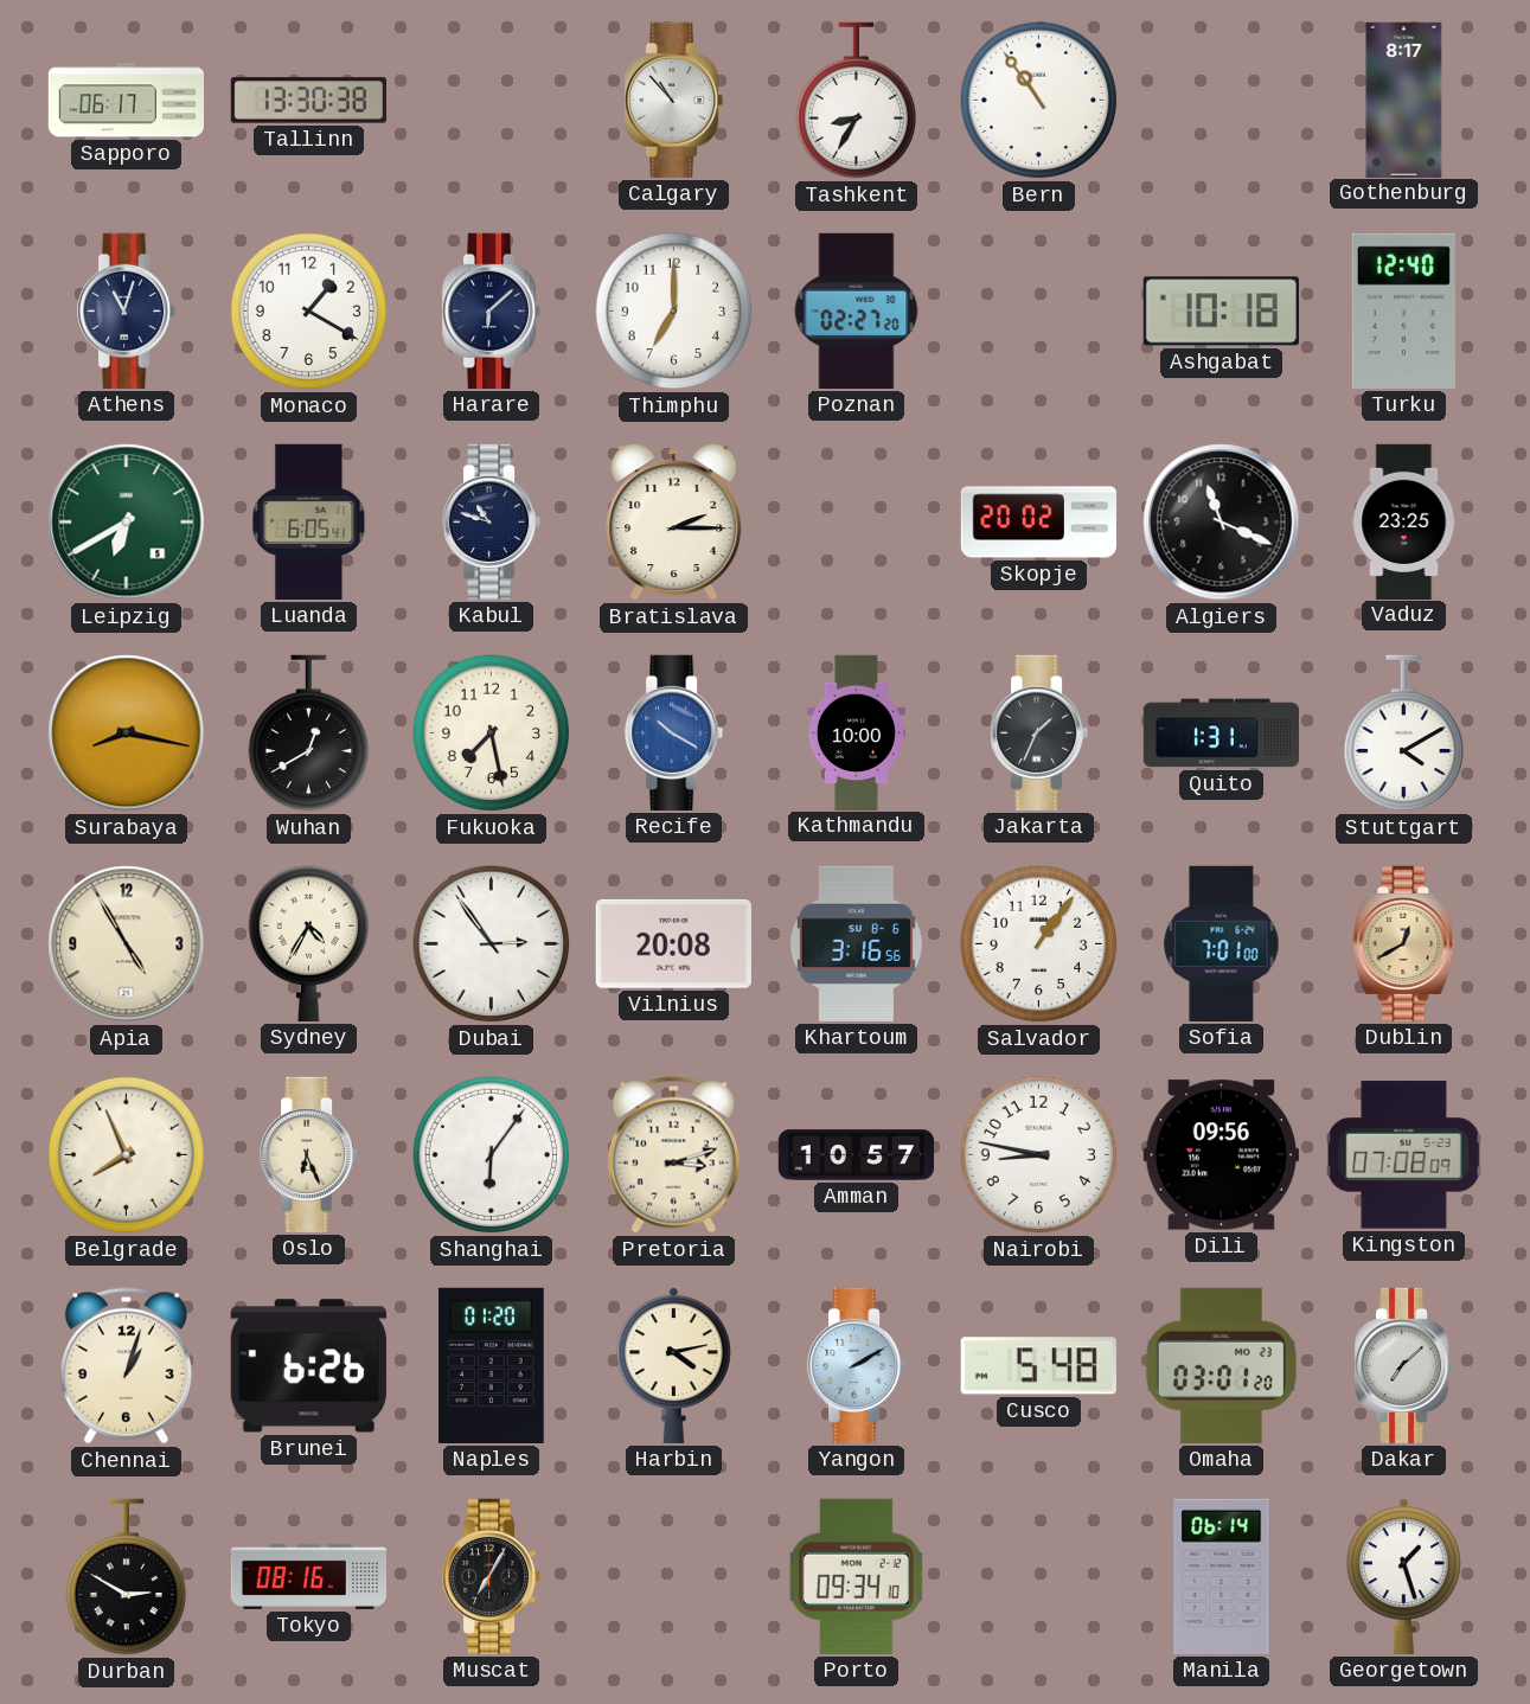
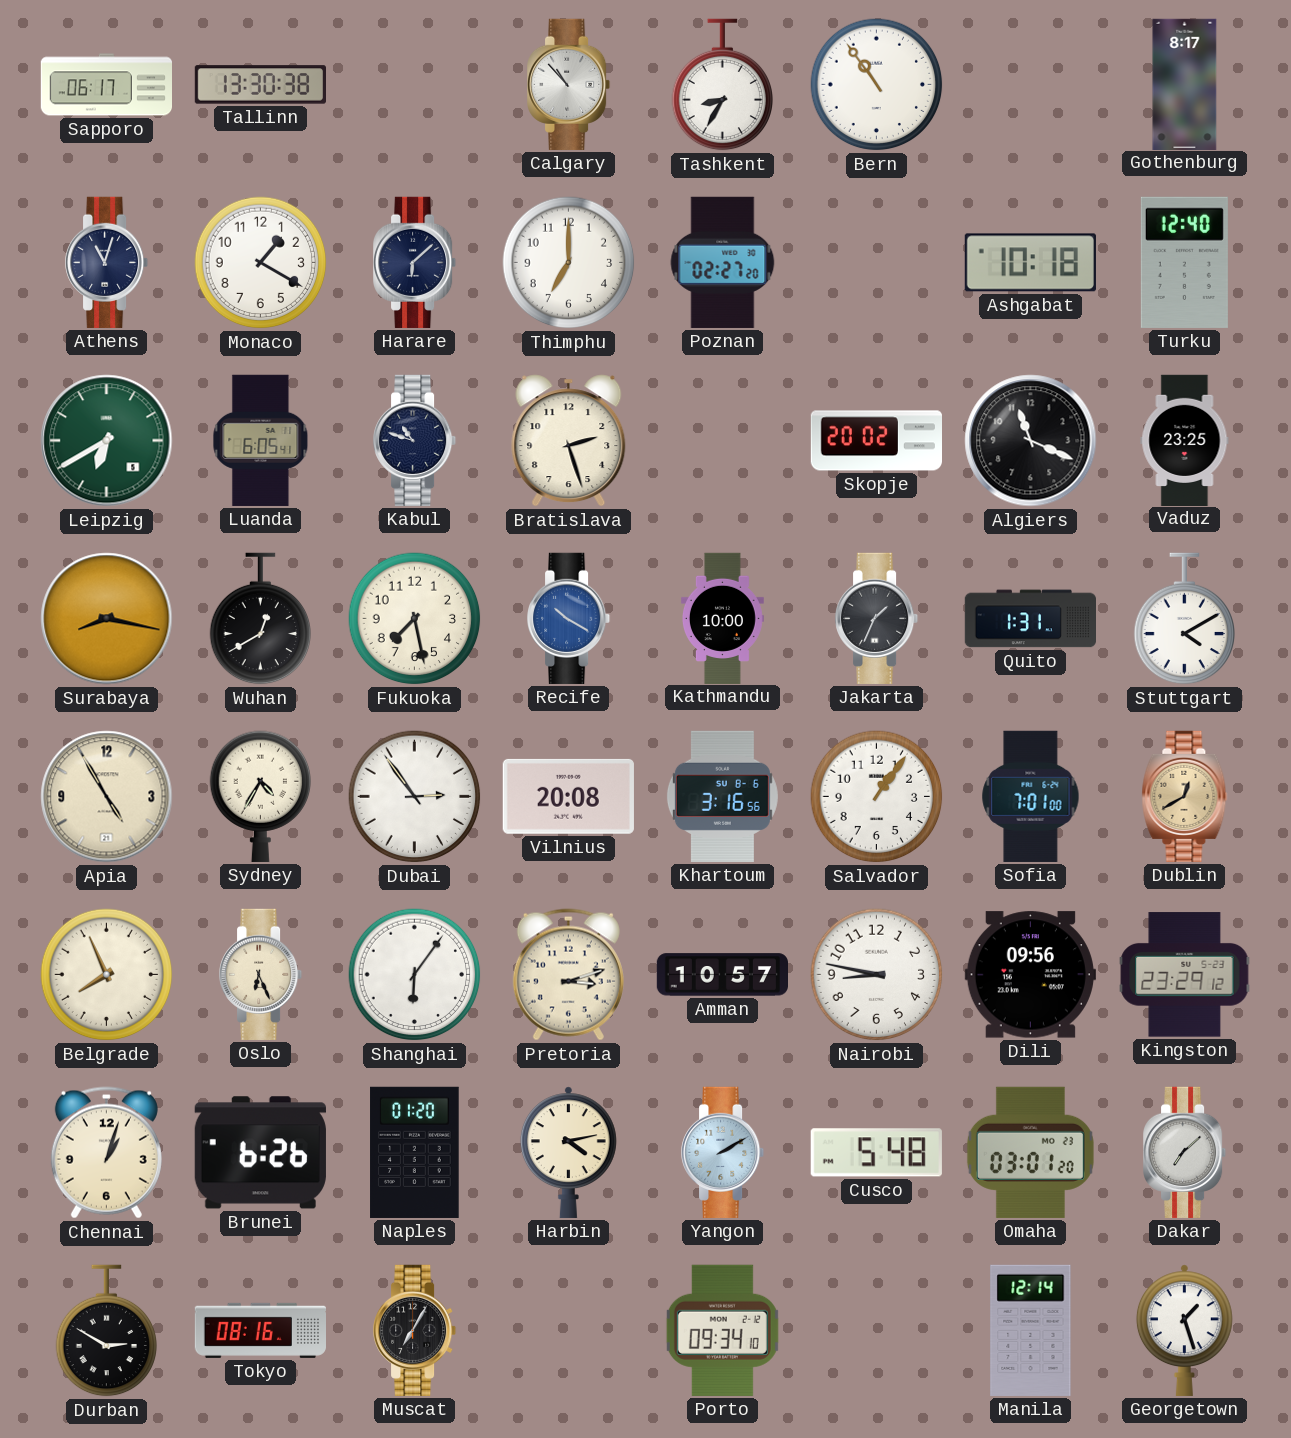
Bratislava: 2:15 -> 2:27 (569, 441)
Kingston: 07:08 -> 23:29 (1185, 975)
Manila: 06:14 -> 12:14 (1031, 1330)
